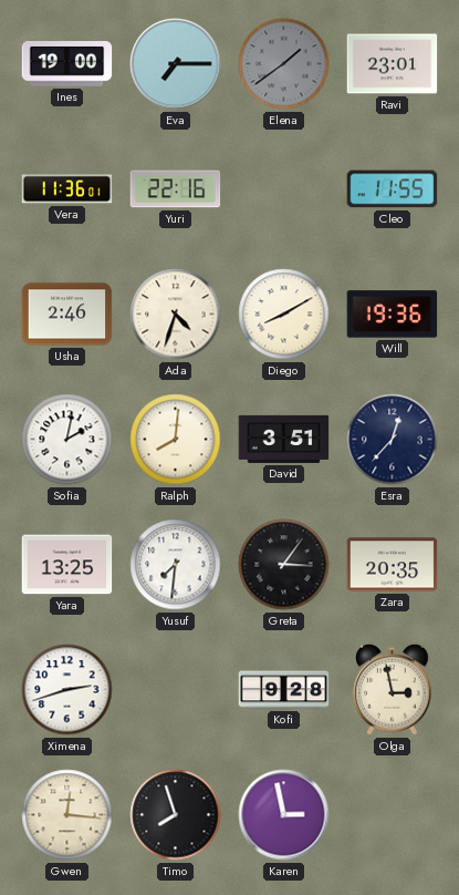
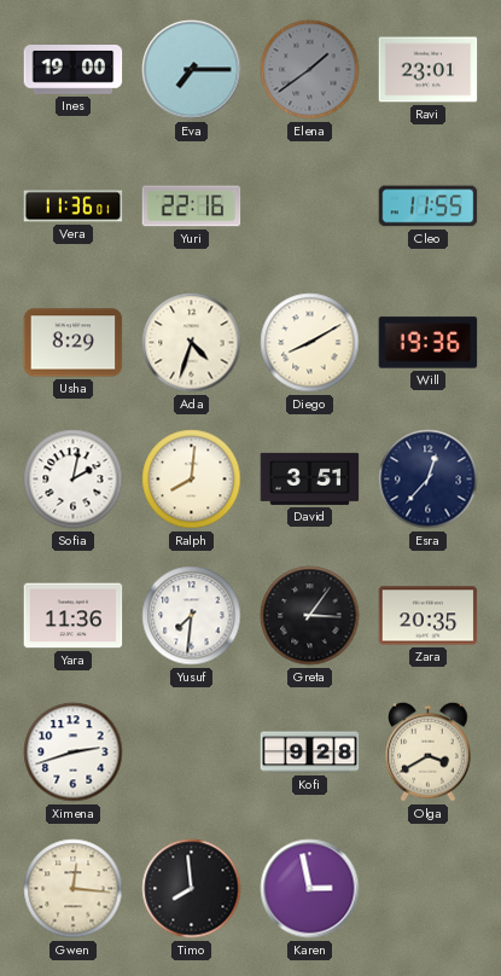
Usha: 2:46 -> 8:29 (74, 343)
Yara: 13:25 -> 11:36 (74, 616)
Olga: 2:58 -> 3:40 (429, 751)
Timo: 7:57 -> 7:59 (192, 889)
